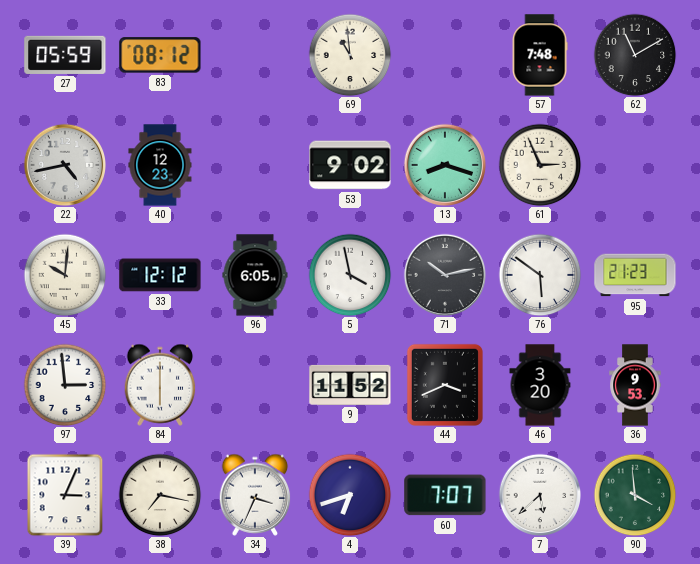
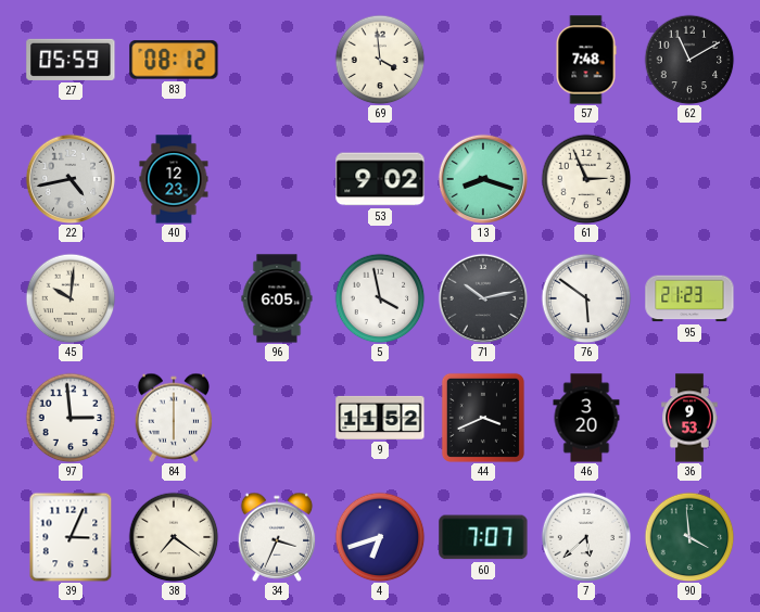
69: 10:59 -> 3:59 (380, 60)
33: 12:12 -> none (160, 275)
38: 7:17 -> 7:21 (174, 537)
